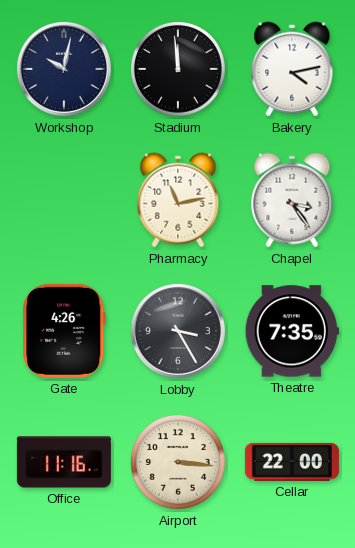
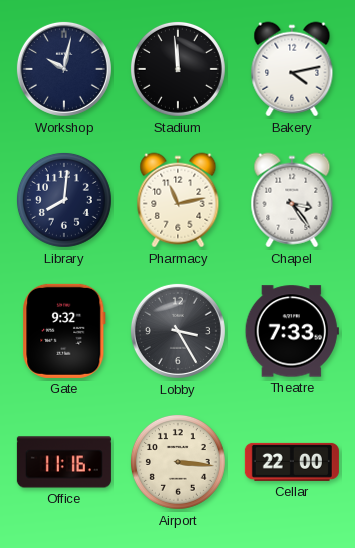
Library: none -> 8:01 (64, 200)
Gate: 4:26 -> 9:32 (64, 331)
Theatre: 7:35 -> 7:33 (292, 331)
